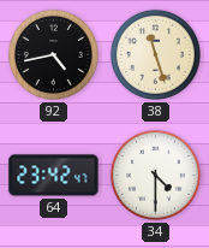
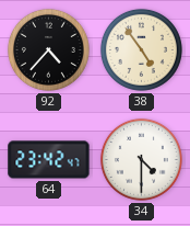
92: 4:43 -> 4:37 (48, 49)
38: 11:27 -> 4:54 (141, 49)
